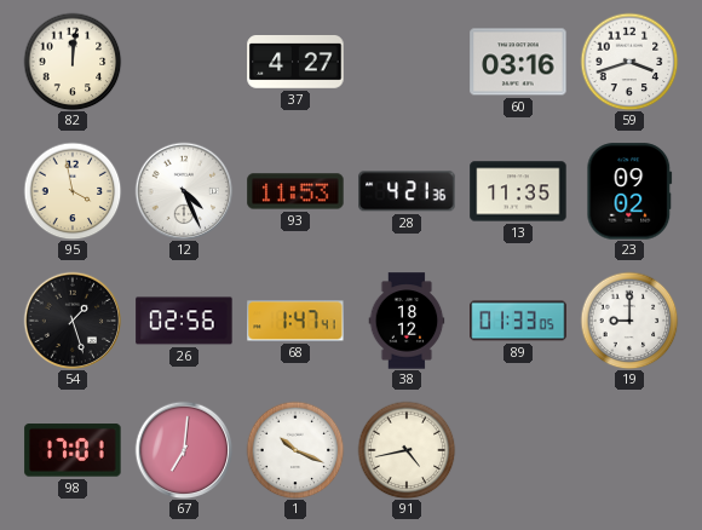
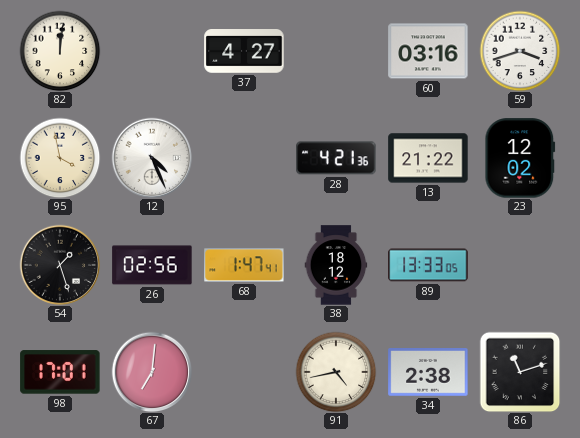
93: 11:53 -> none (295, 191)
13: 11:35 -> 21:22 (428, 158)
23: 09:02 -> 12:02 (520, 158)
89: 01:33 -> 13:33 (428, 265)
19: 9:00 -> none (629, 321)
1: 10:19 -> none (295, 450)
34: none -> 2:38 (428, 372)
86: none -> 11:12 (520, 372)
